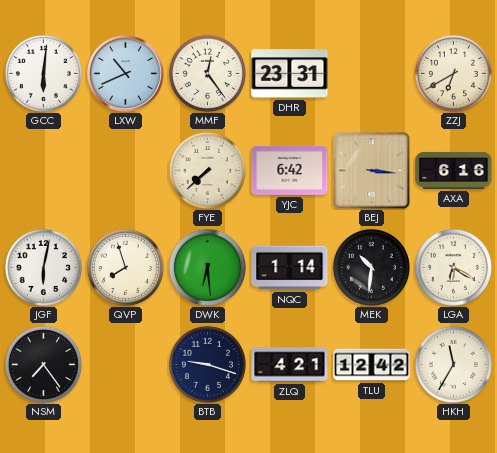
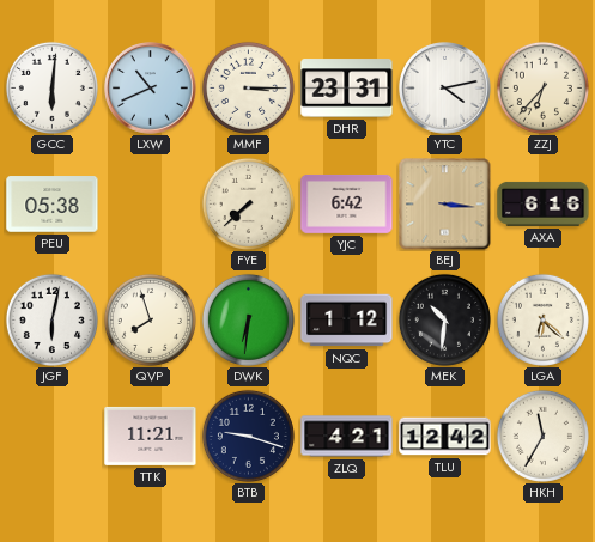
MMF: 12:24 -> 3:15 (248, 87)
YTC: none -> 4:13 (445, 89)
ZZJ: 6:40 -> 6:37 (542, 87)
PEU: none -> 05:38 (53, 205)
DWK: 6:29 -> 6:31 (248, 319)
NQC: 1:14 -> 1:12 (347, 321)
LGA: 6:20 -> 6:22 (542, 319)
NSM: 7:24 -> none (43, 364)
TTK: none -> 11:21 (151, 436)
